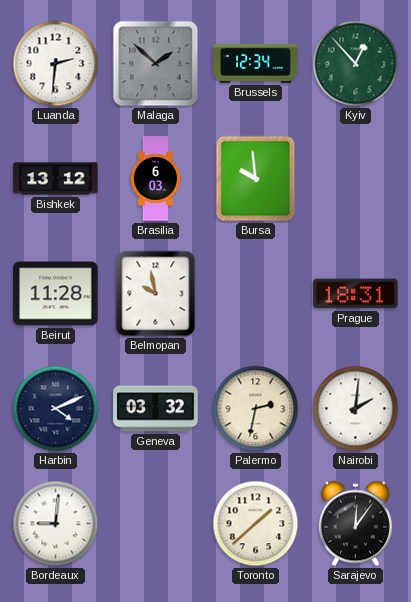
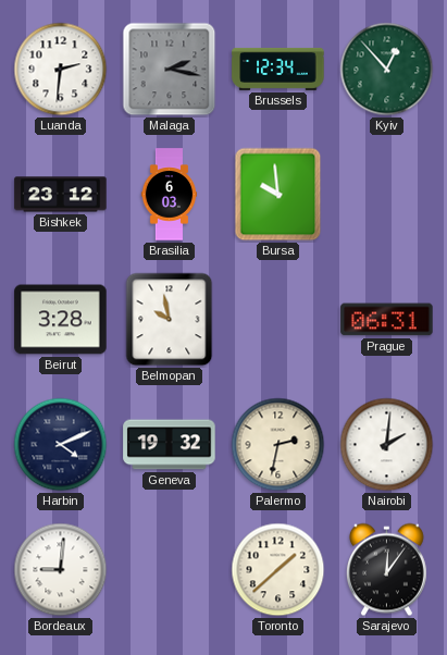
Malaga: 1:52 -> 2:17 (170, 70)
Bishkek: 13:12 -> 23:12 (61, 195)
Beirut: 11:28 -> 3:28 (61, 320)
Prague: 18:31 -> 06:31 (387, 320)
Geneva: 03:32 -> 19:32 (170, 445)
